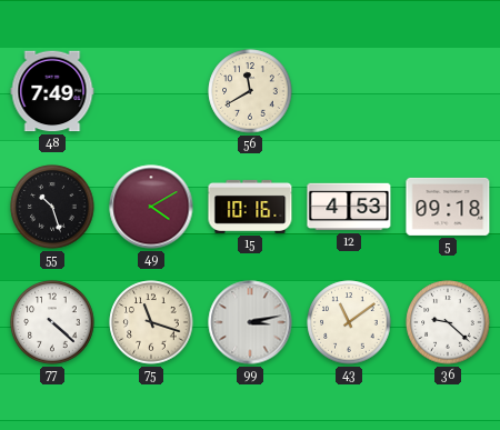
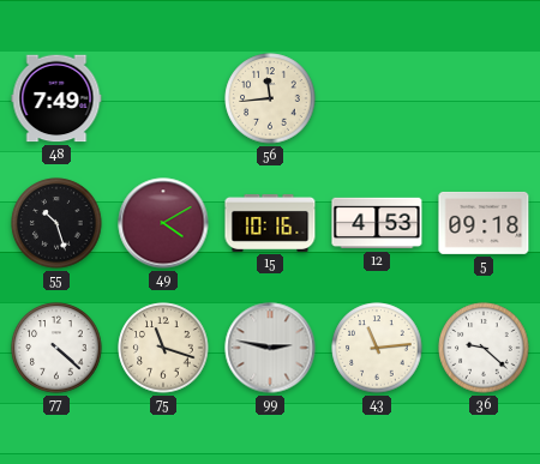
56: 11:40 -> 11:44 (270, 98)
99: 3:13 -> 2:47 (270, 348)
43: 11:09 -> 11:14 (377, 348)
